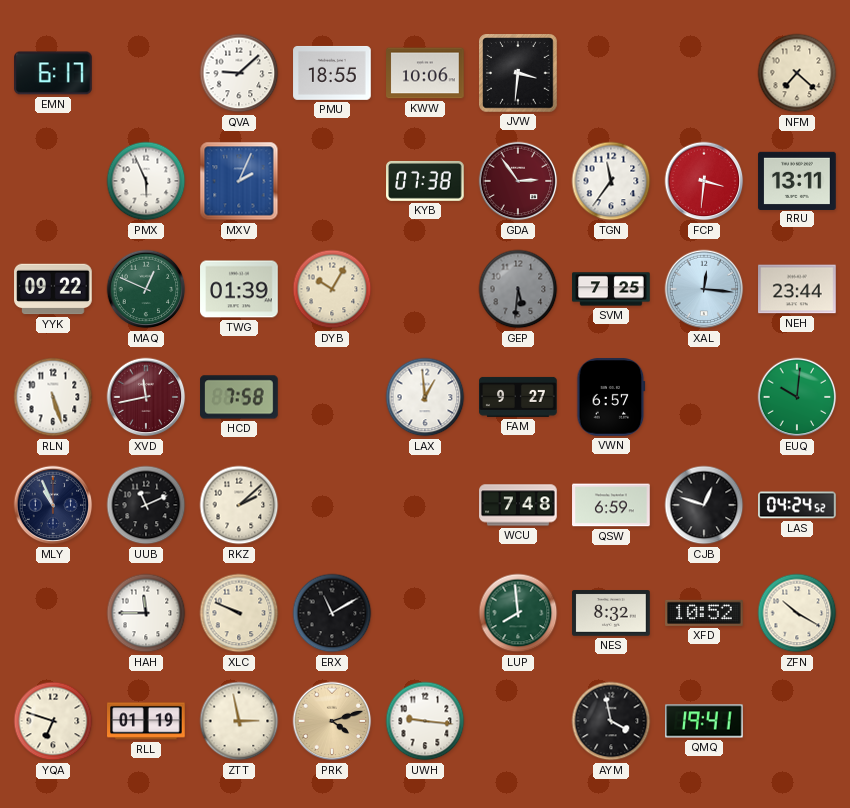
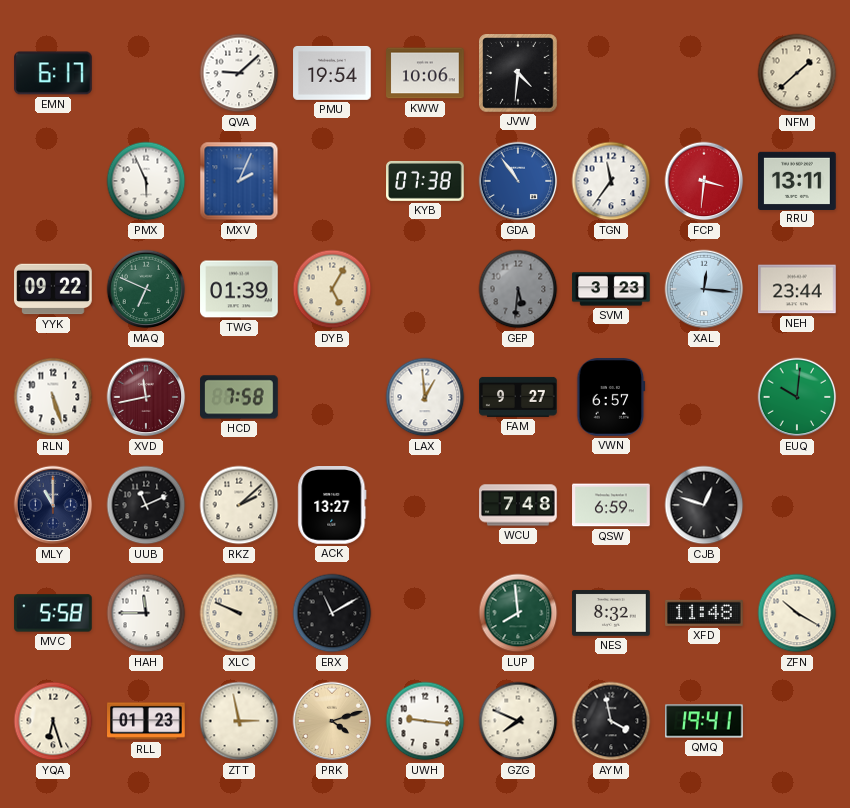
PMU: 18:55 -> 19:54 (332, 73)
JVW: 3:31 -> 4:31 (518, 73)
NFM: 7:22 -> 1:38 (797, 73)
GDA: 2:54 -> 10:54 (518, 181)
GDA dial: burgundy -> blue (518, 181)
MAQ: 12:49 -> 6:49 (146, 289)
DYB: 10:05 -> 5:05 (332, 289)
SVM: 7:25 -> 3:23 (611, 289)
MLY: 10:56 -> 11:00 (53, 505)
ACK: none -> 13:27 (332, 505)
LAS: 04:24 -> none (797, 505)
MVC: none -> 5:58 (53, 613)
XFD: 10:52 -> 11:48 (704, 613)
YQA: 6:48 -> 6:27 (53, 721)
RLL: 01:19 -> 01:23 (146, 721)
GZG: none -> 7:49 (518, 721)
